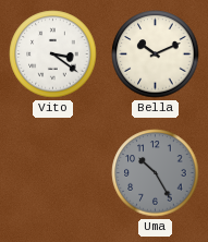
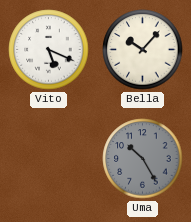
Vito: 3:21 -> 5:19 (49, 50)
Bella: 10:11 -> 10:07 (143, 50)
